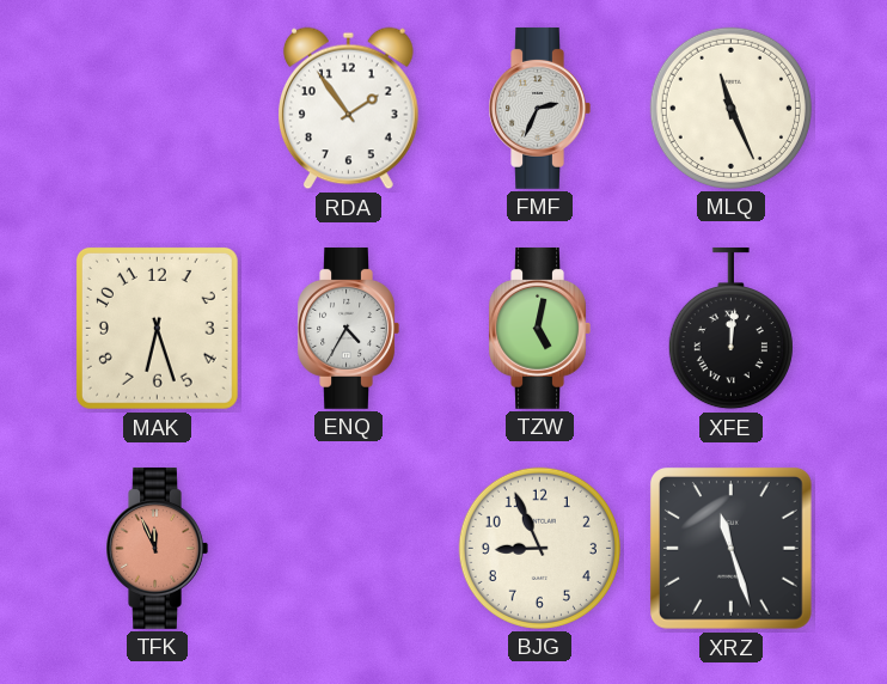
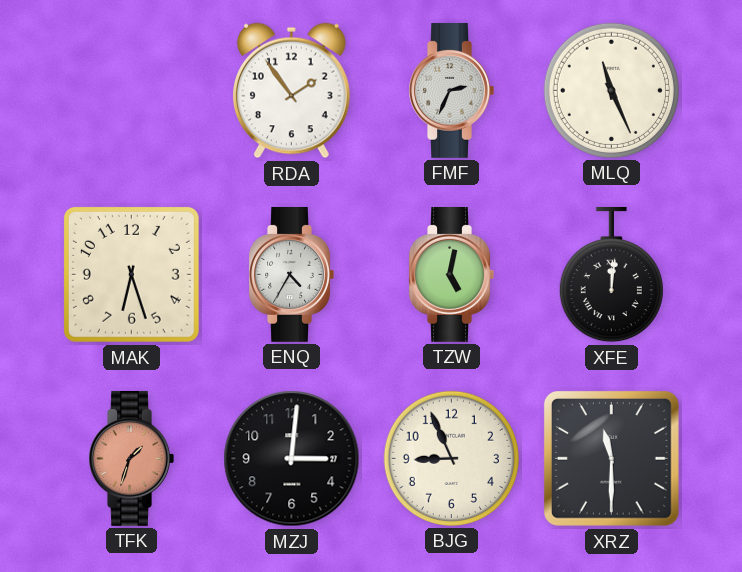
TFK: 11:56 -> 1:33 (131, 458)
MZJ: none -> 3:01 (292, 459)
XRZ: 11:27 -> 11:30 (611, 458)
